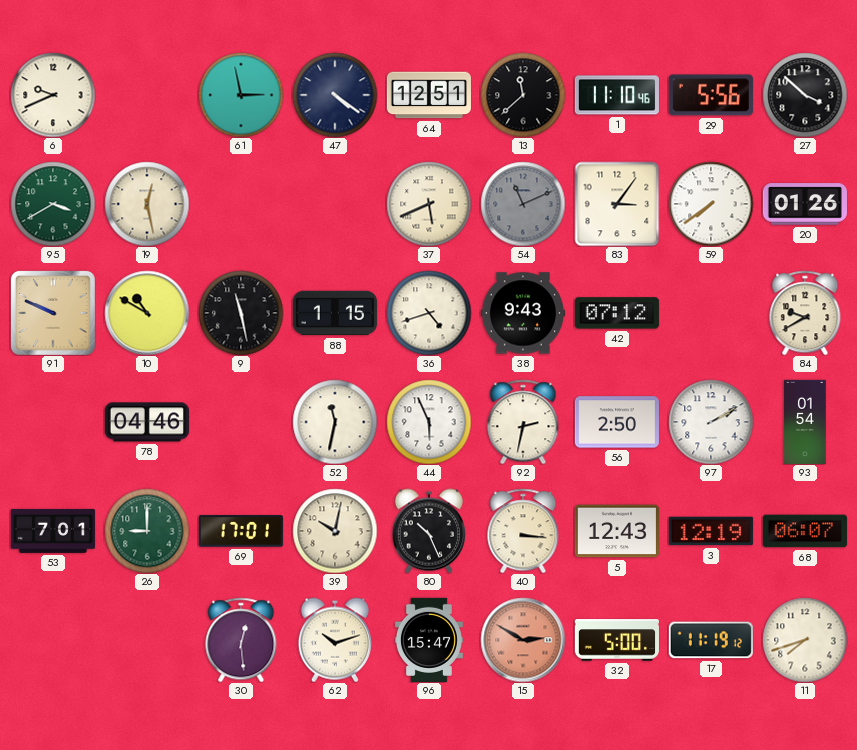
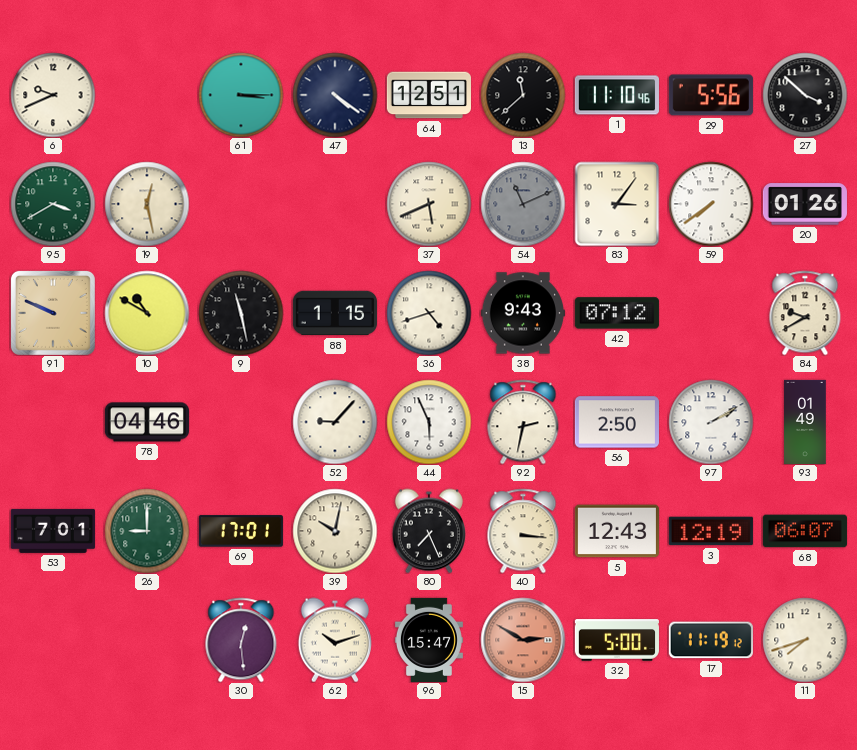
61: 2:58 -> 3:15 (241, 95)
52: 11:32 -> 9:07 (335, 422)
93: 01:54 -> 01:49 (805, 421)
80: 10:26 -> 7:26 (429, 531)
